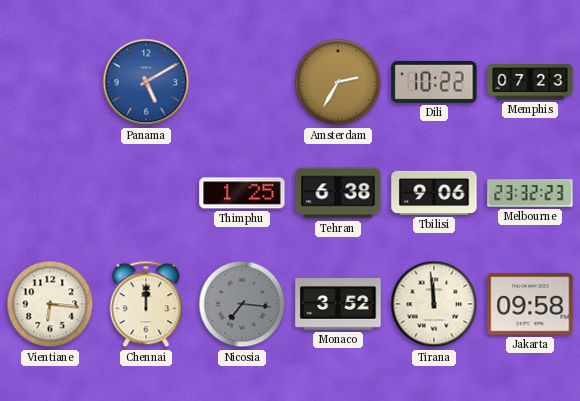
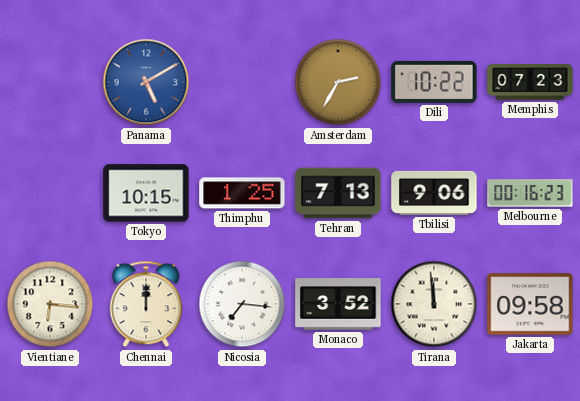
Tokyo: none -> 10:15 (146, 193)
Tehran: 6:38 -> 7:13 (338, 193)
Melbourne: 23:32 -> 00:16 (530, 193)
Nicosia dial: grey -> white (242, 304)
